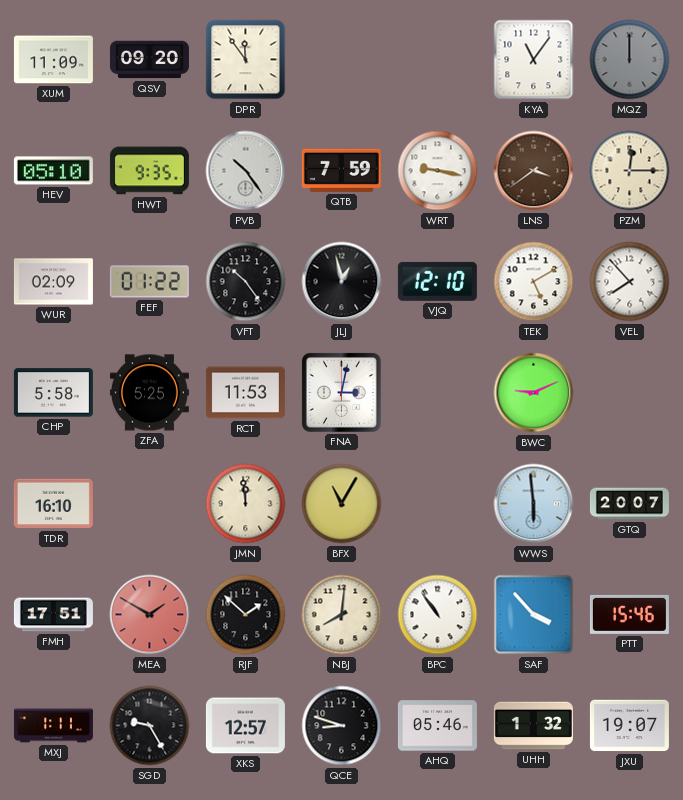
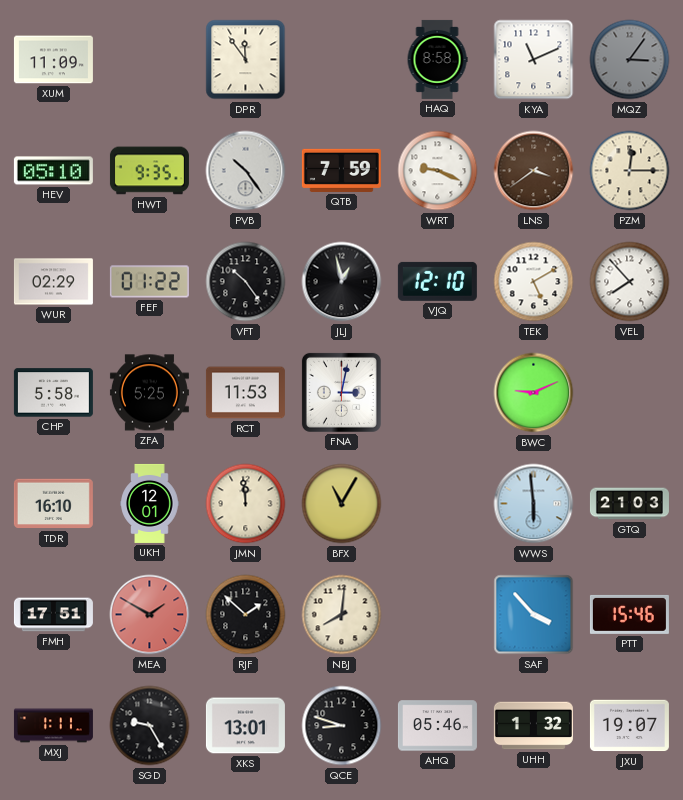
QSV: 09:20 -> none (149, 60)
HAQ: none -> 8:58 (437, 59)
KYA: 11:06 -> 11:11 (534, 60)
MQZ: 12:00 -> 3:06 (630, 60)
WRT: 9:17 -> 9:19 (438, 171)
WUR: 02:09 -> 02:29 (53, 282)
UKH: none -> 12:01 (150, 503)
GTQ: 20:07 -> 21:03 (629, 504)
BPC: 10:54 -> none (438, 615)
XKS: 12:57 -> 13:01 (245, 726)
